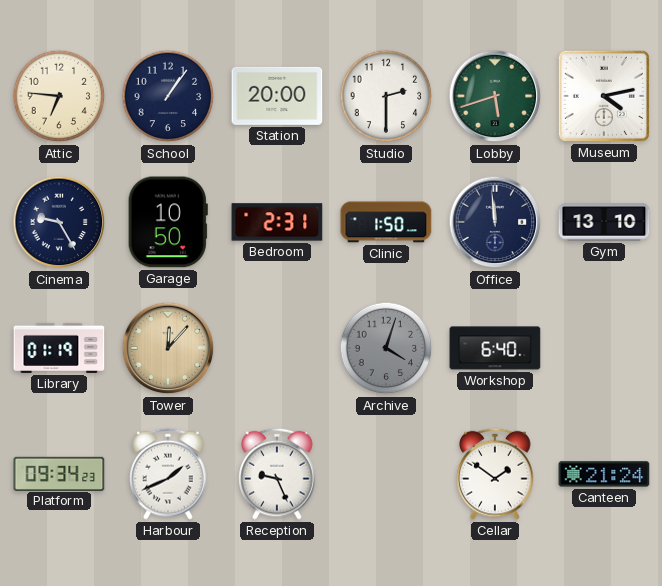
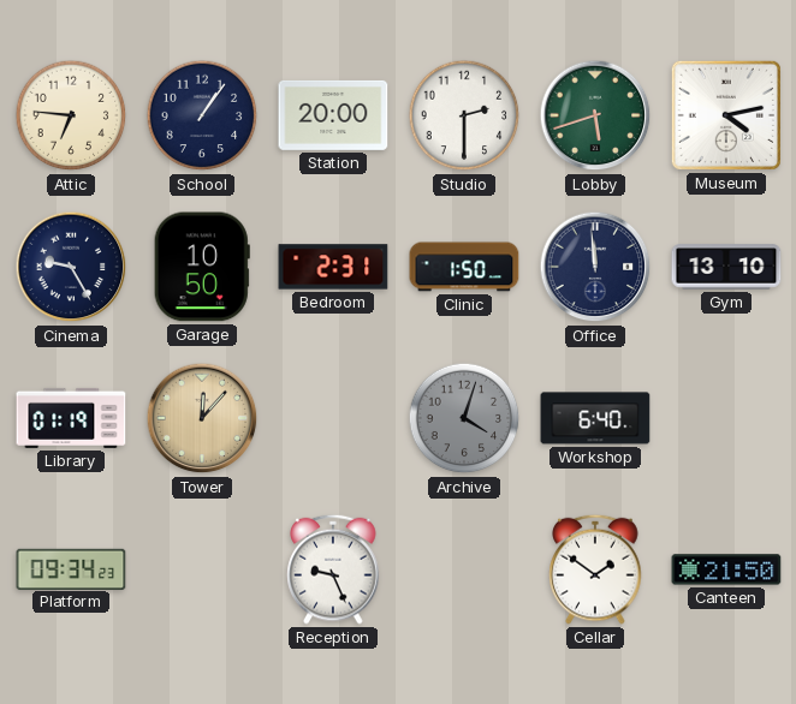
Harbour: 1:41 -> none (168, 474)
Canteen: 21:24 -> 21:50 (726, 569)
